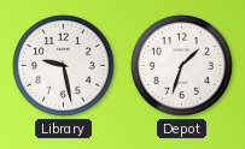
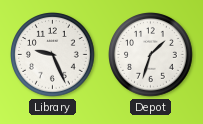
Library: 9:28 -> 9:26 (53, 55)
